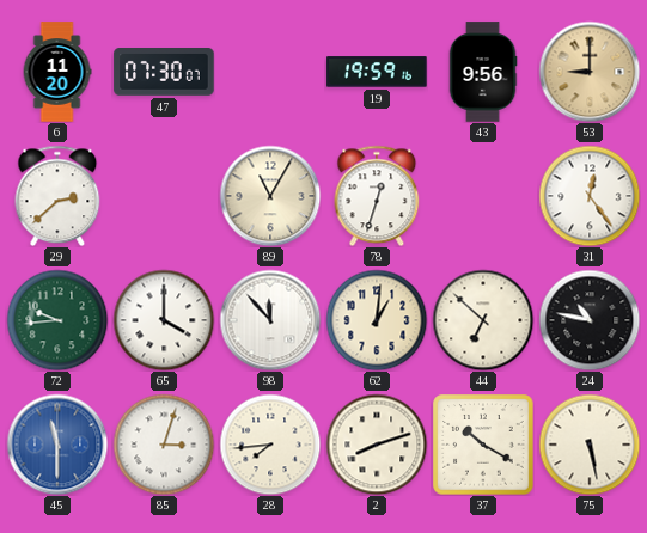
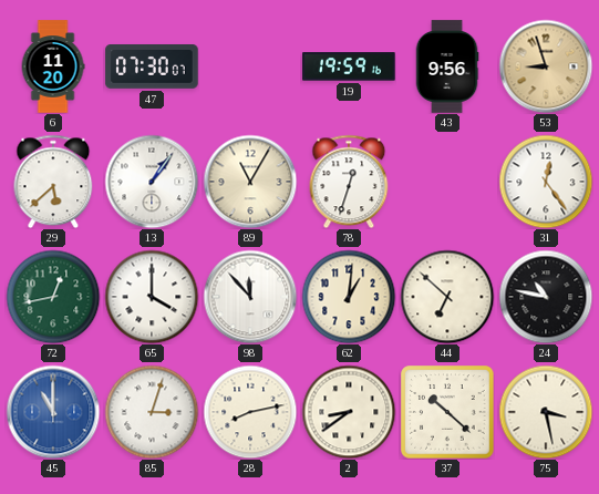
53: 9:00 -> 8:57 (546, 66)
29: 2:38 -> 5:38 (53, 182)
13: none -> 1:06 (152, 182)
72: 9:44 -> 12:43 (53, 297)
45: 11:30 -> 11:00 (53, 412)
28: 7:44 -> 8:13 (250, 412)
2: 8:12 -> 8:39 (349, 412)
37: 10:20 -> 10:22 (447, 412)
75: 5:28 -> 3:28 (546, 412)
